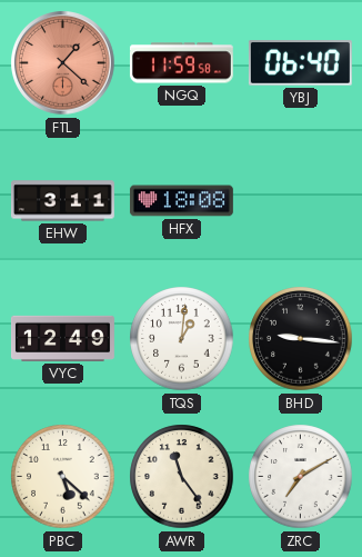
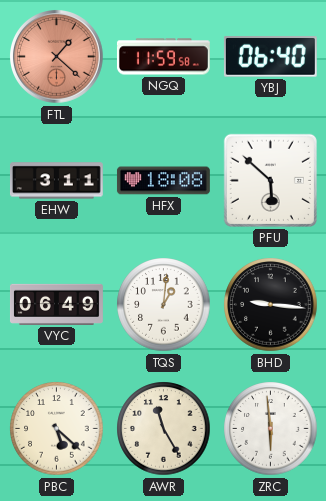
PFU: none -> 5:52 (270, 180)
VYC: 12:49 -> 06:49 (56, 304)
AWR: 11:24 -> 11:25 (164, 429)
ZRC: 7:10 -> 5:59 (271, 429)
